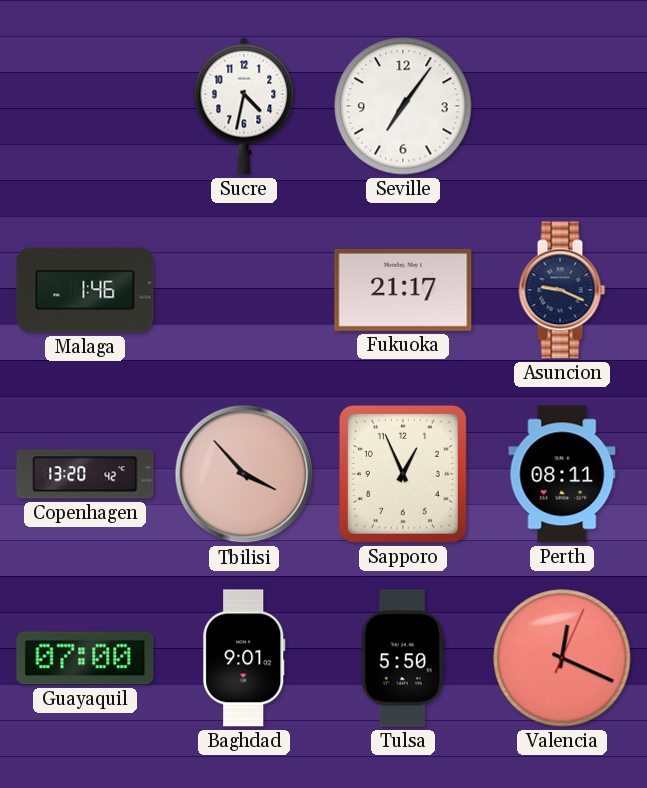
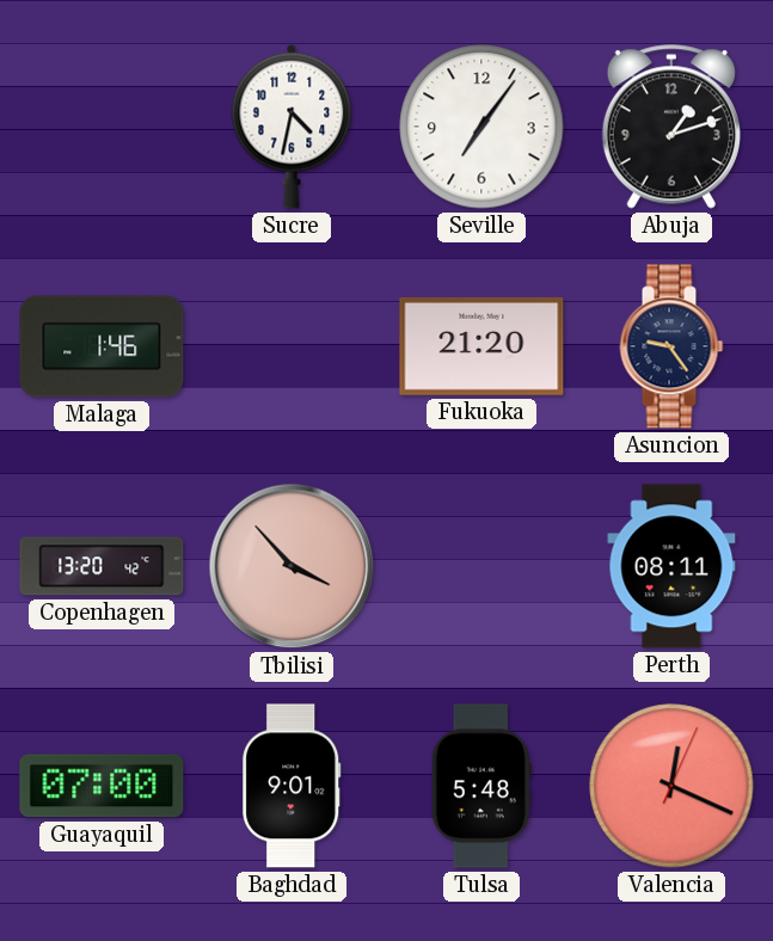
Abuja: none -> 1:12 (671, 127)
Fukuoka: 21:17 -> 21:20 (481, 346)
Asuncion: 9:19 -> 9:24 (671, 346)
Sapporo: 12:56 -> none (403, 474)
Tulsa: 5:50 -> 5:48 (481, 786)
